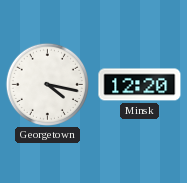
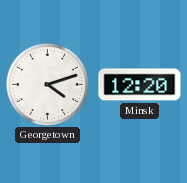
Georgetown: 4:17 -> 4:12 (47, 84)
